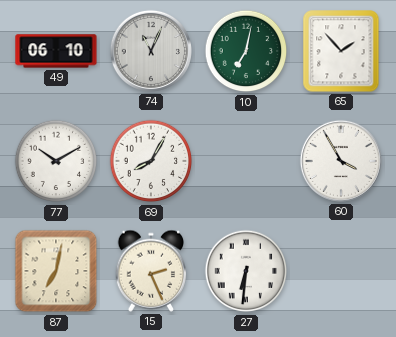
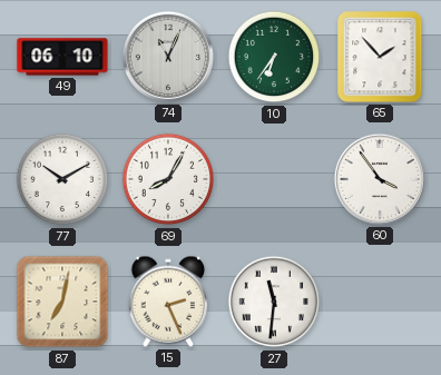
10: 7:02 -> 6:36 (274, 57)
60: 3:55 -> 3:54 (380, 179)
27: 6:31 -> 11:31 (274, 302)
